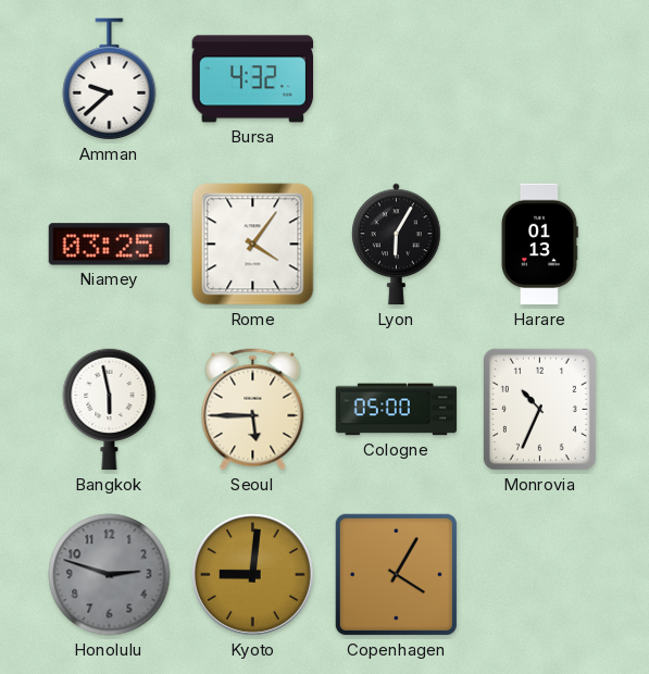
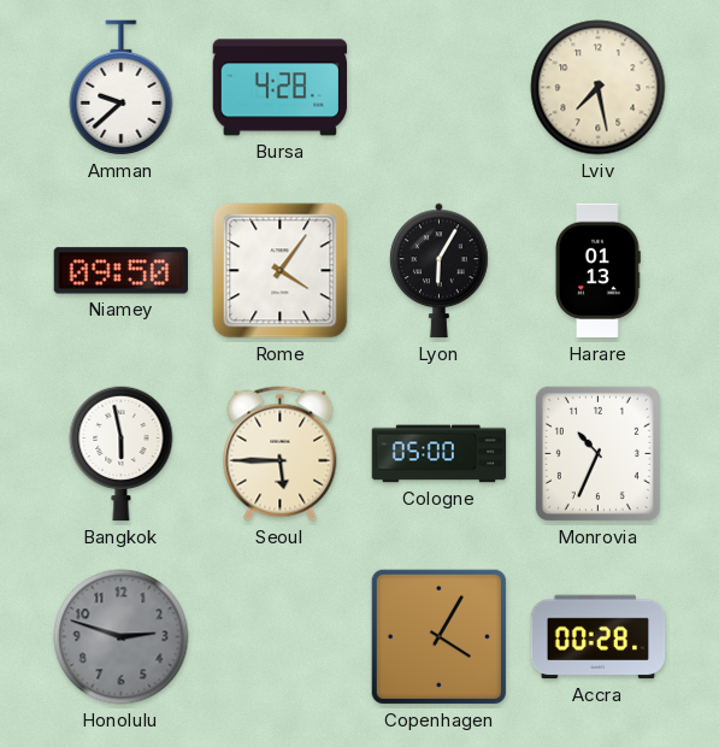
Bursa: 4:32 -> 4:28 (281, 88)
Lviv: none -> 7:28 (599, 88)
Niamey: 03:25 -> 09:50 (122, 271)
Kyoto: 9:01 -> none (253, 575)
Accra: none -> 00:28 (599, 637)
